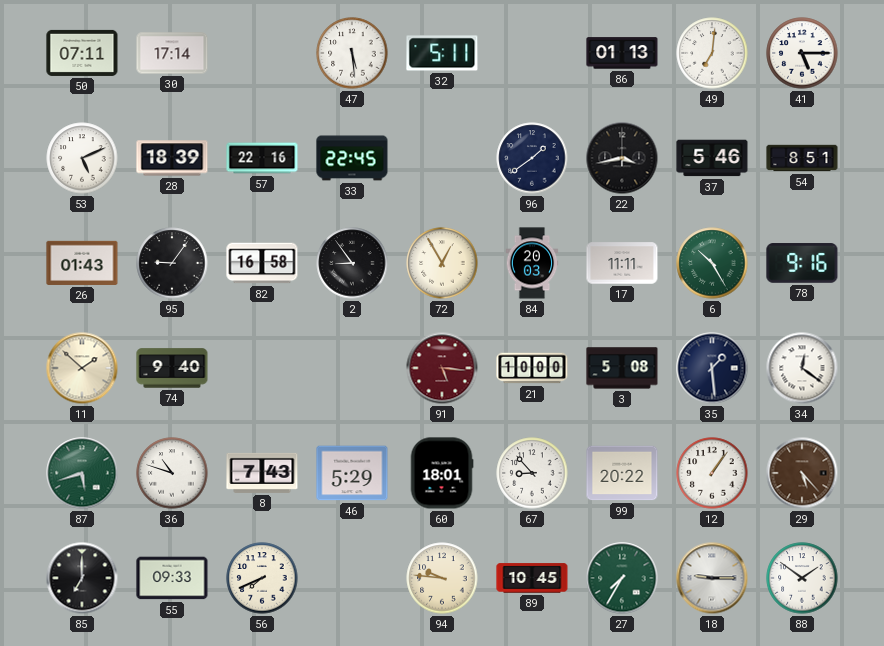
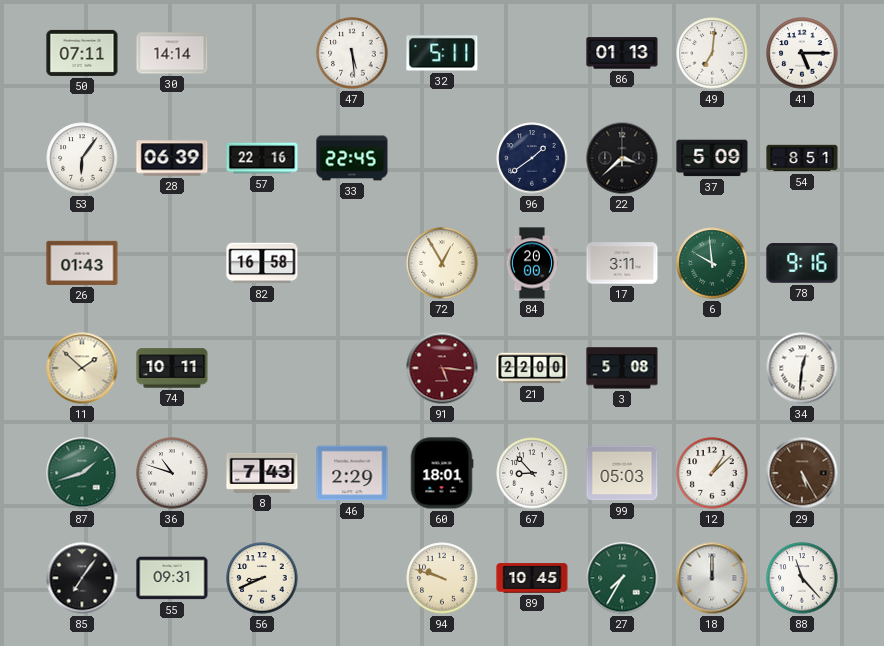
30: 17:14 -> 14:14 (172, 53)
53: 5:11 -> 6:06 (82, 158)
28: 18:39 -> 06:39 (172, 158)
22: 3:43 -> 3:38 (622, 158)
37: 5:46 -> 5:09 (712, 158)
95: 9:06 -> none (172, 263)
2: 8:54 -> none (352, 263)
84: 20:03 -> 20:00 (532, 263)
17: 11:11 -> 3:11 (622, 263)
6: 10:25 -> 9:59 (712, 263)
74: 9:40 -> 10:11 (172, 368)
21: 10:00 -> 22:00 (532, 368)
35: 1:29 -> none (712, 368)
34: 12:21 -> 12:31 (802, 368)
87: 5:42 -> 1:42 (82, 473)
46: 5:29 -> 2:29 (352, 473)
99: 20:22 -> 05:03 (622, 473)
12: 1:06 -> 1:08 (712, 473)
29: 5:23 -> 5:25 (802, 473)
85: 7:00 -> 7:06 (82, 578)
55: 09:33 -> 09:31 (172, 578)
56: 7:41 -> 8:41 (262, 578)
94: 9:46 -> 9:48 (442, 578)
18: 9:15 -> 12:00 (712, 578)
88: 1:51 -> 11:23 (802, 578)
